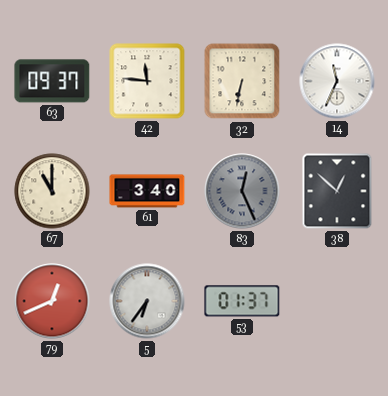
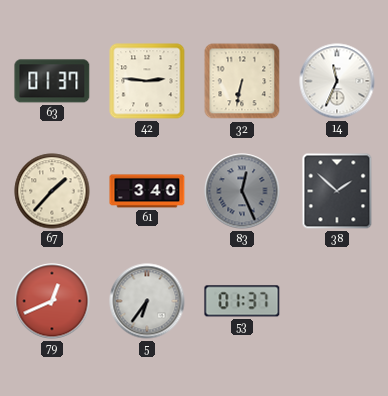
63: 09:37 -> 01:37 (52, 81)
42: 11:46 -> 2:46 (147, 81)
67: 11:00 -> 1:37 (52, 191)
38: 12:52 -> 1:52 (337, 191)
